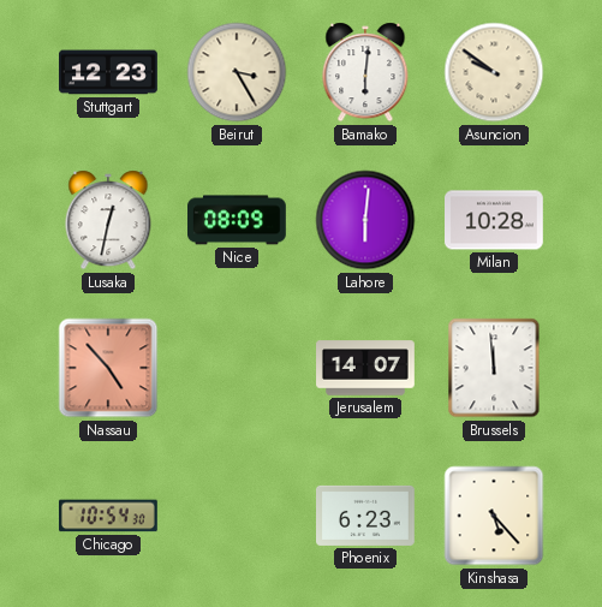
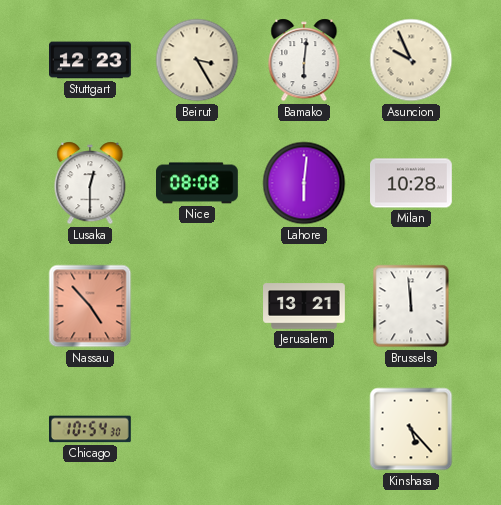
Asuncion: 9:51 -> 9:56 (411, 60)
Lusaka: 12:32 -> 12:30 (90, 183)
Nice: 08:09 -> 08:08 (198, 183)
Jerusalem: 14:07 -> 13:21 (304, 306)
Phoenix: 6:23 -> none (366, 516)
